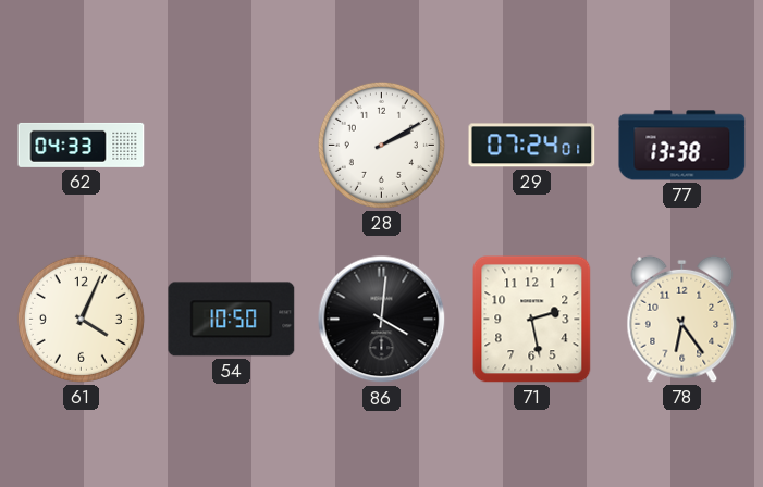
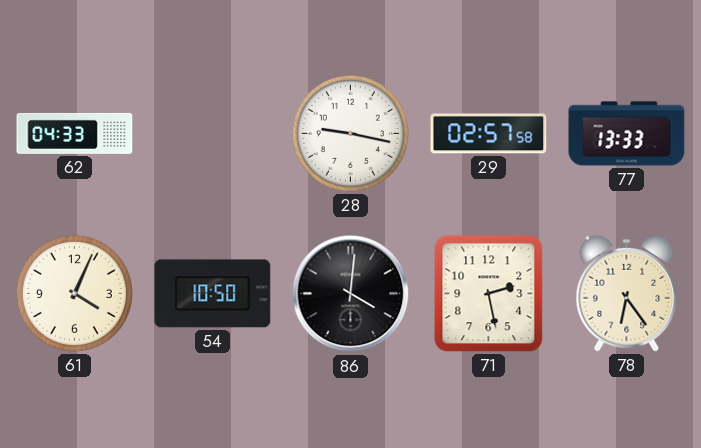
28: 2:10 -> 9:17 (350, 133)
29: 07:24 -> 02:57 (489, 134)
77: 13:38 -> 13:33 (627, 134)
